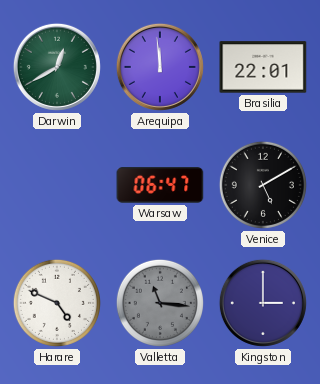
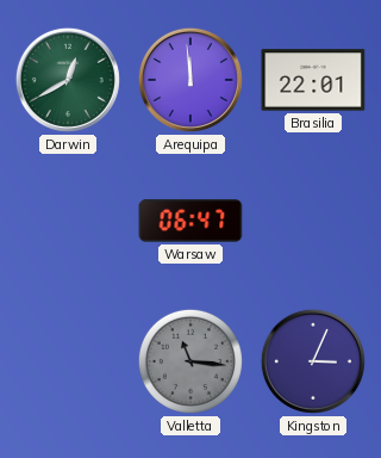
Venice: 5:10 -> none (263, 185)
Harare: 4:49 -> none (57, 303)
Kingston: 3:00 -> 3:04 (313, 361)
